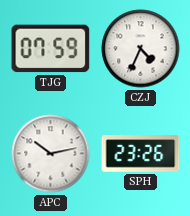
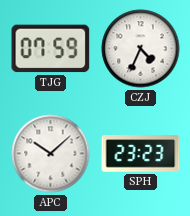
APC: 10:13 -> 10:08 (51, 154)
SPH: 23:26 -> 23:23 (141, 154)
